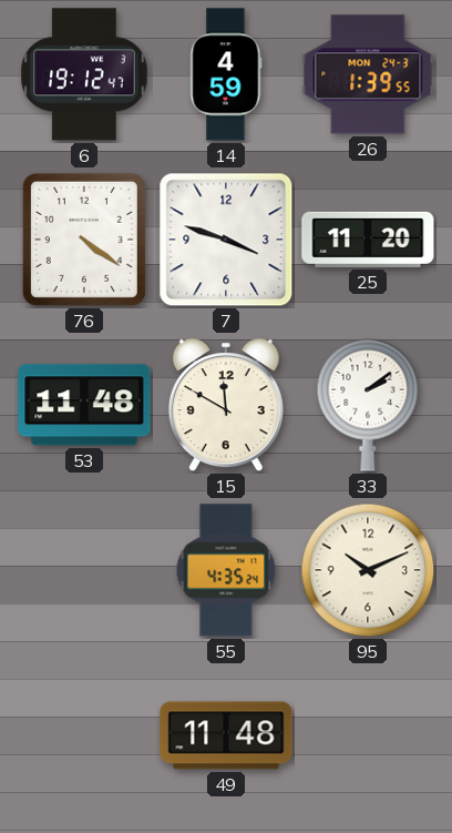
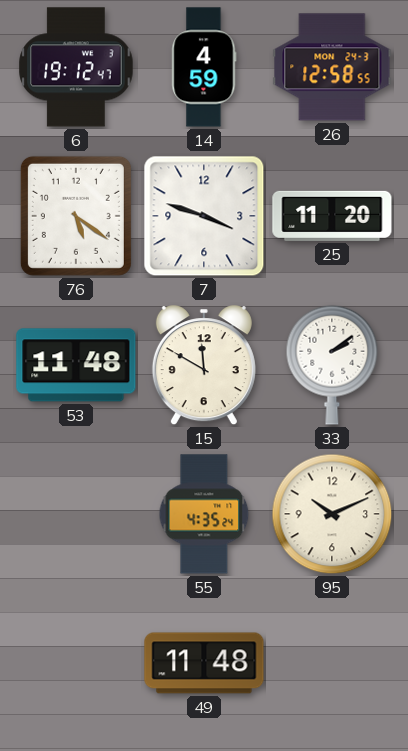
26: 1:39 -> 12:58 (332, 67)
76: 4:21 -> 5:21 (76, 216)
